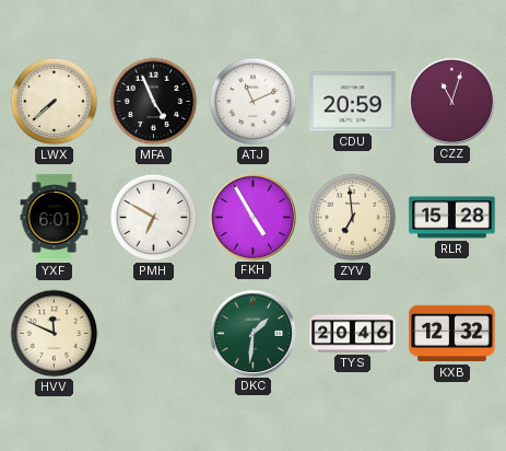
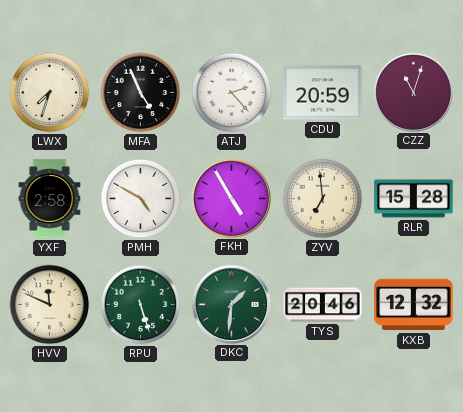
LWX: 7:38 -> 7:33 (50, 93)
ATJ: 11:11 -> 2:23 (232, 93)
YXF: 6:01 -> 2:58 (50, 199)
PMH: 6:50 -> 4:50 (141, 199)
RPU: none -> 5:27 (141, 305)
